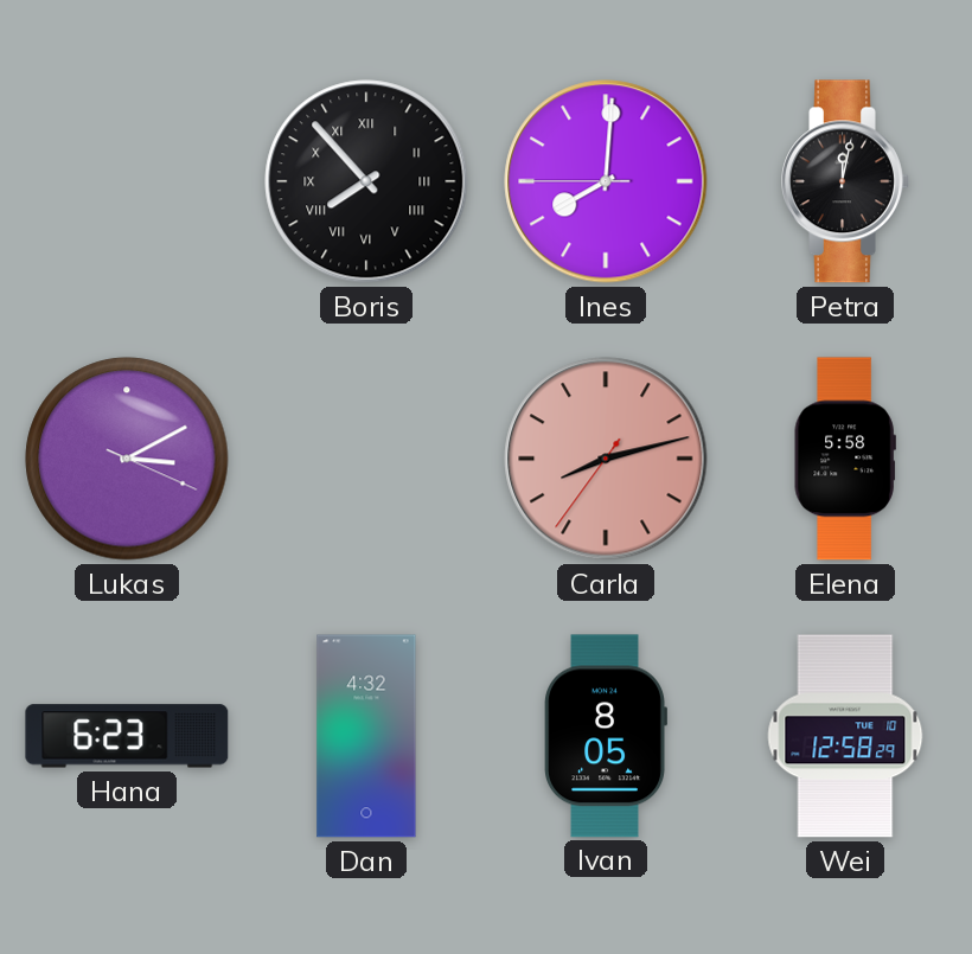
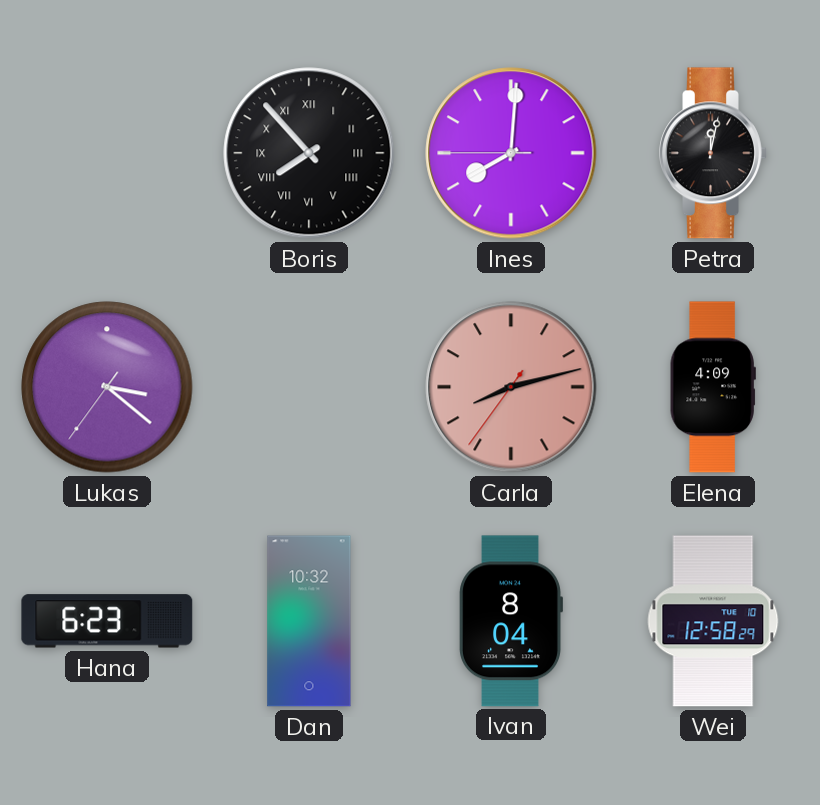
Lukas: 3:10 -> 3:21 (107, 387)
Elena: 5:58 -> 4:09 (713, 387)
Dan: 4:32 -> 10:32 (309, 621)
Ivan: 8:05 -> 8:04 (511, 621)
